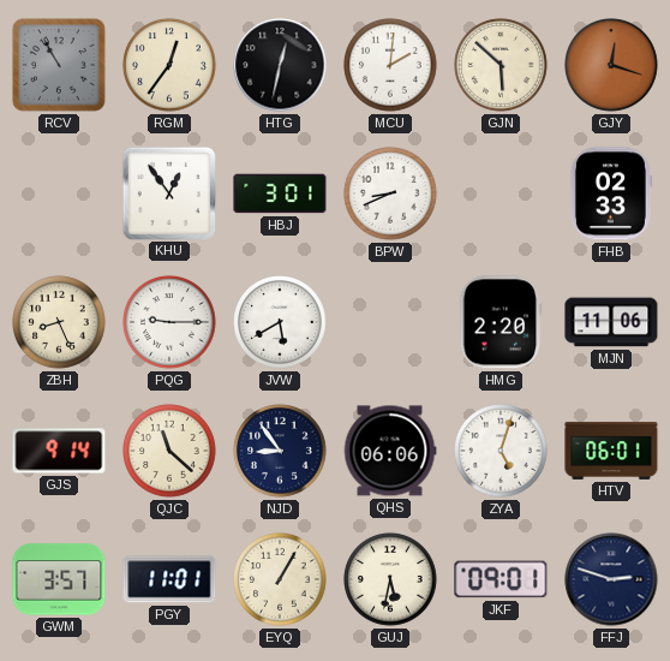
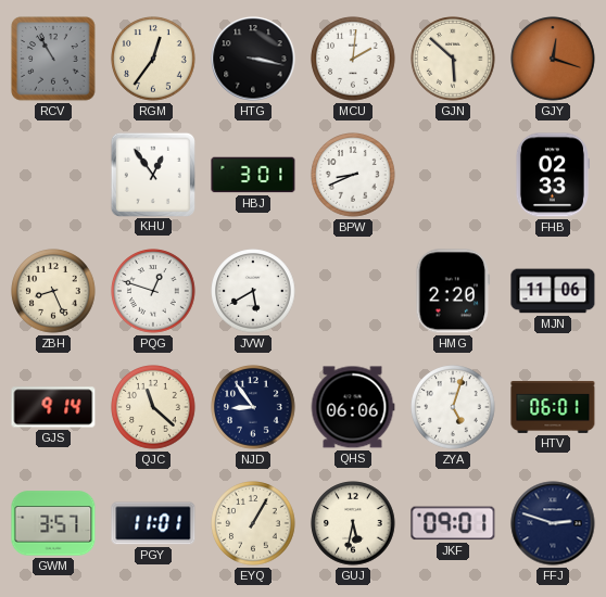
HTG: 12:32 -> 3:17 (253, 59)
PQG: 9:15 -> 12:48 (153, 291)
